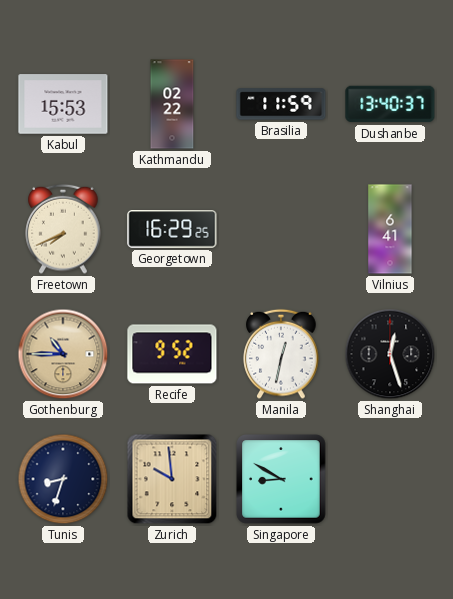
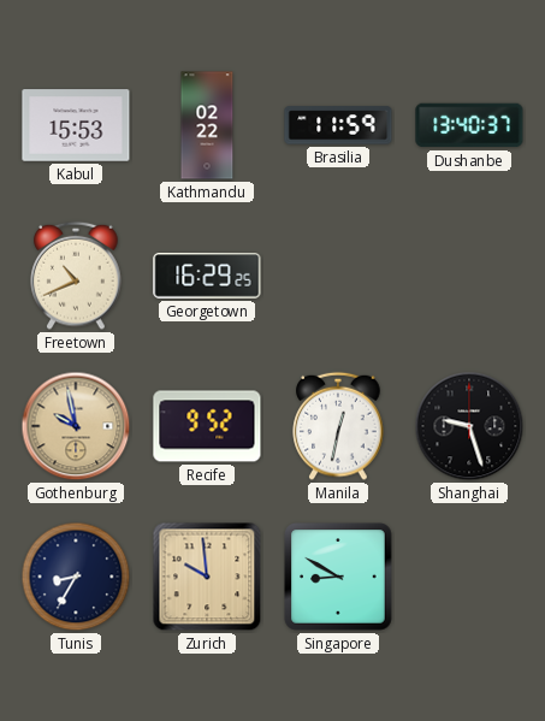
Freetown: 7:41 -> 10:41 (76, 276)
Vilnius: 6:41 -> none (390, 229)
Gothenburg: 10:45 -> 9:58 (76, 426)
Shanghai: 12:27 -> 9:27 (469, 426)
Tunis: 8:33 -> 8:35 (76, 577)
